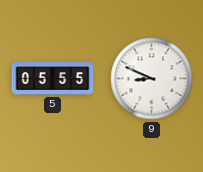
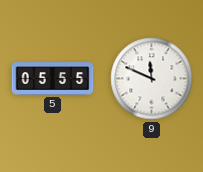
9: 8:49 -> 11:49 (152, 79)
